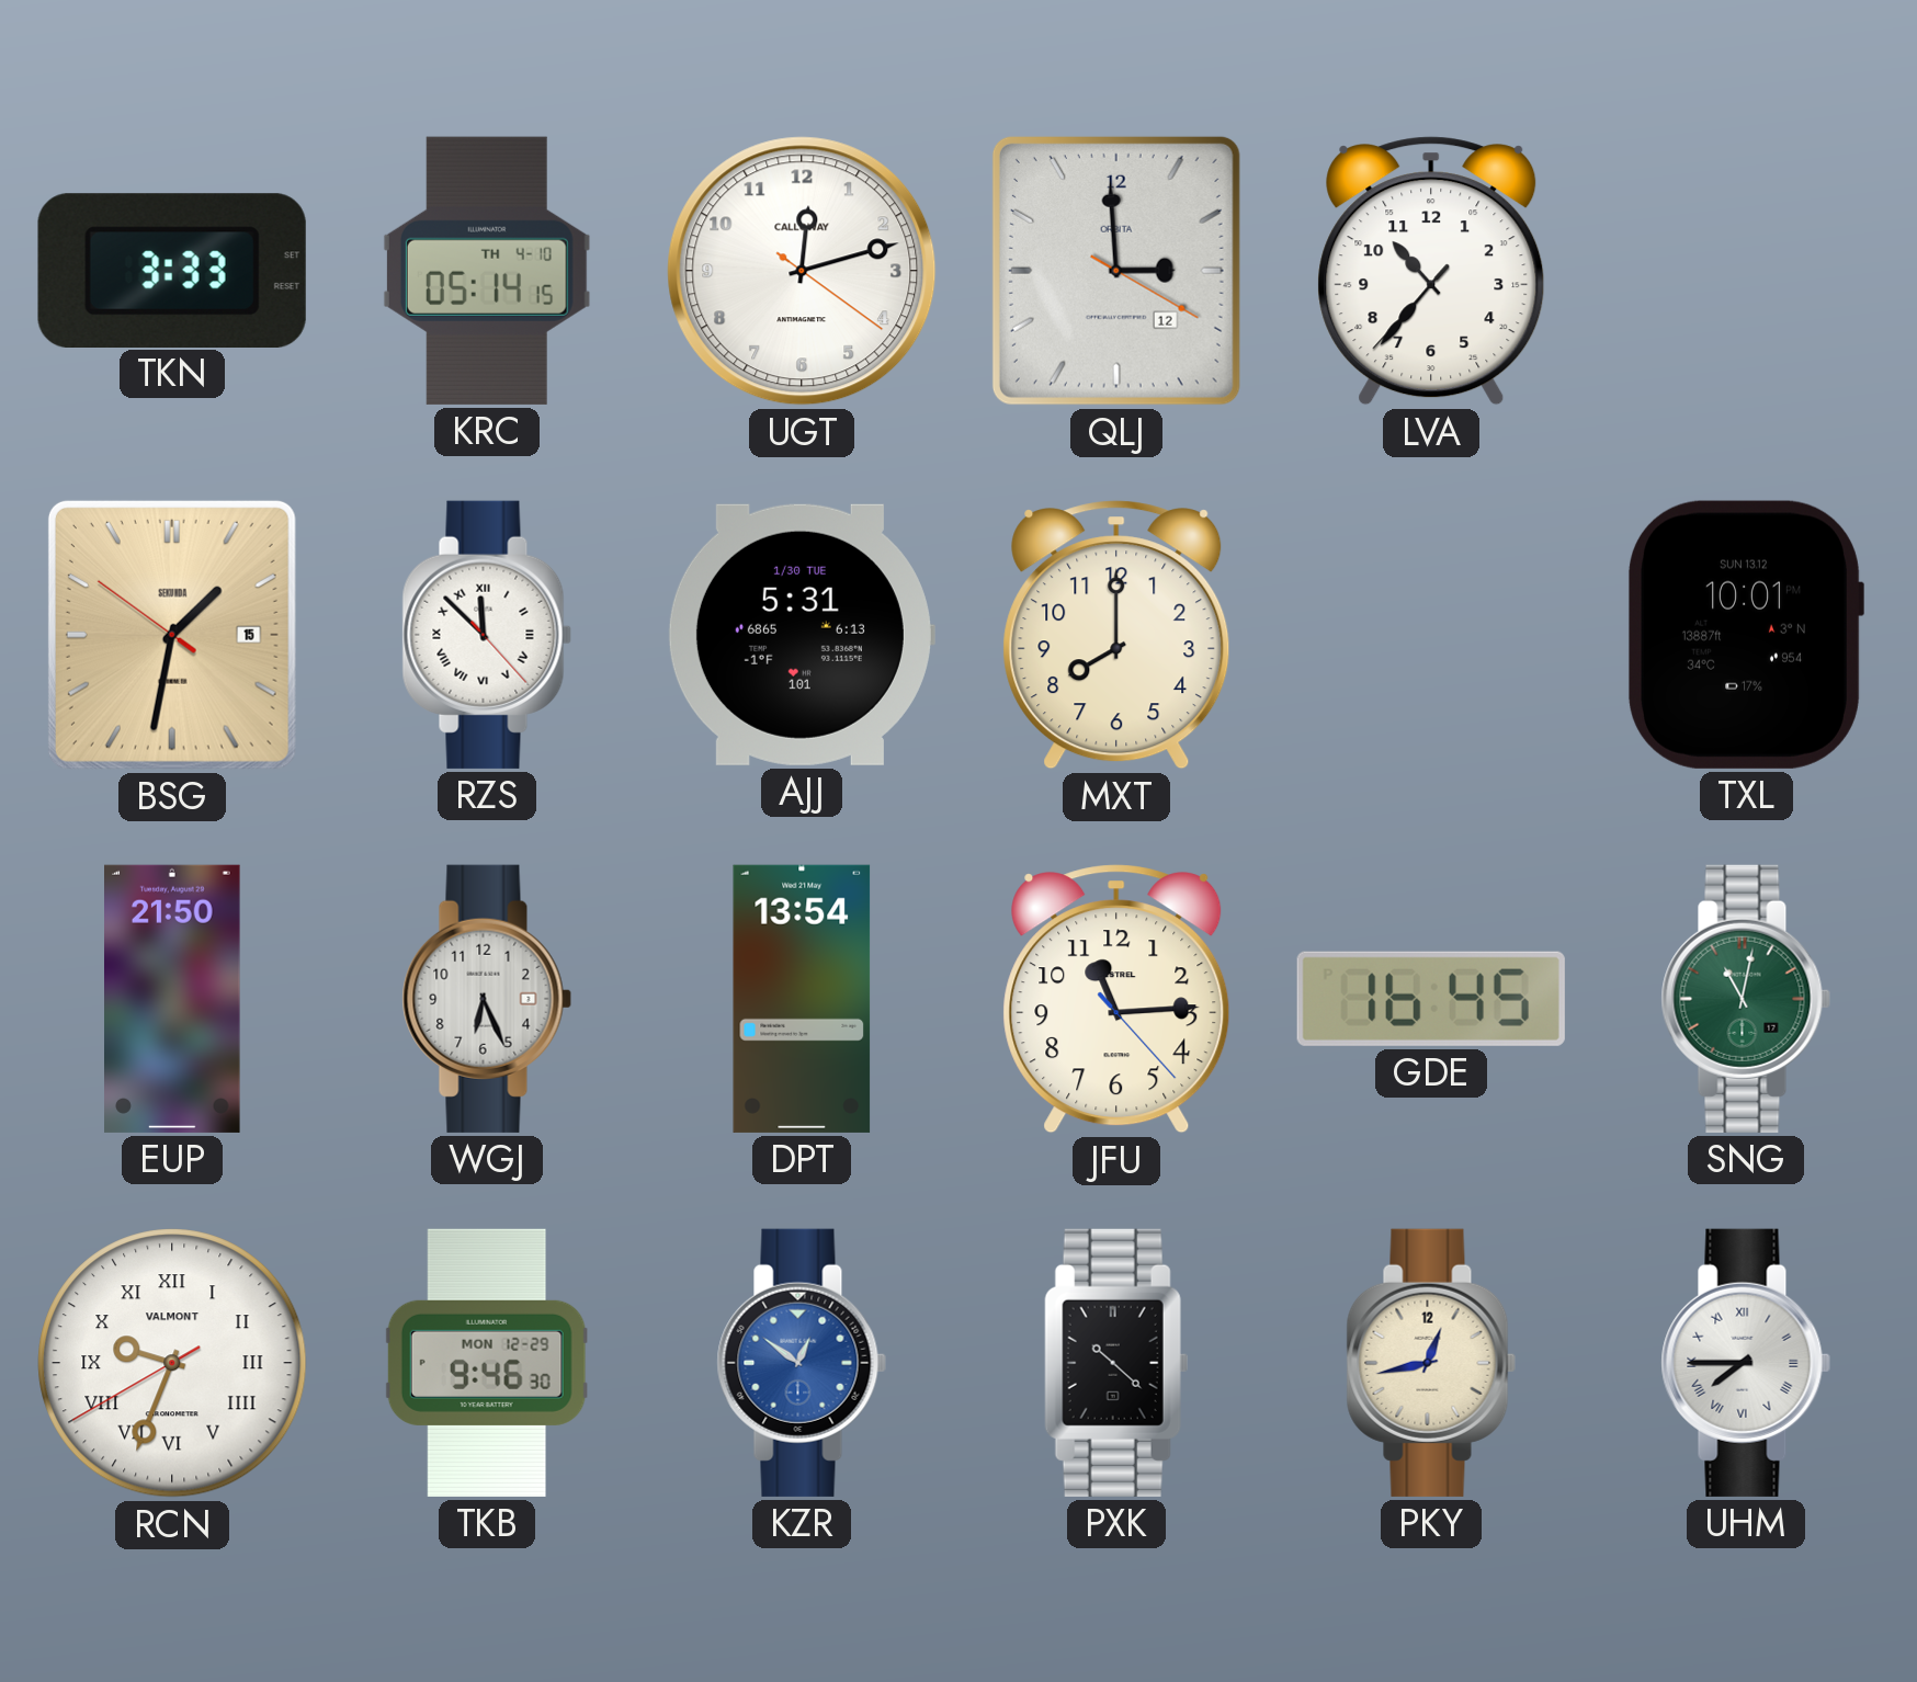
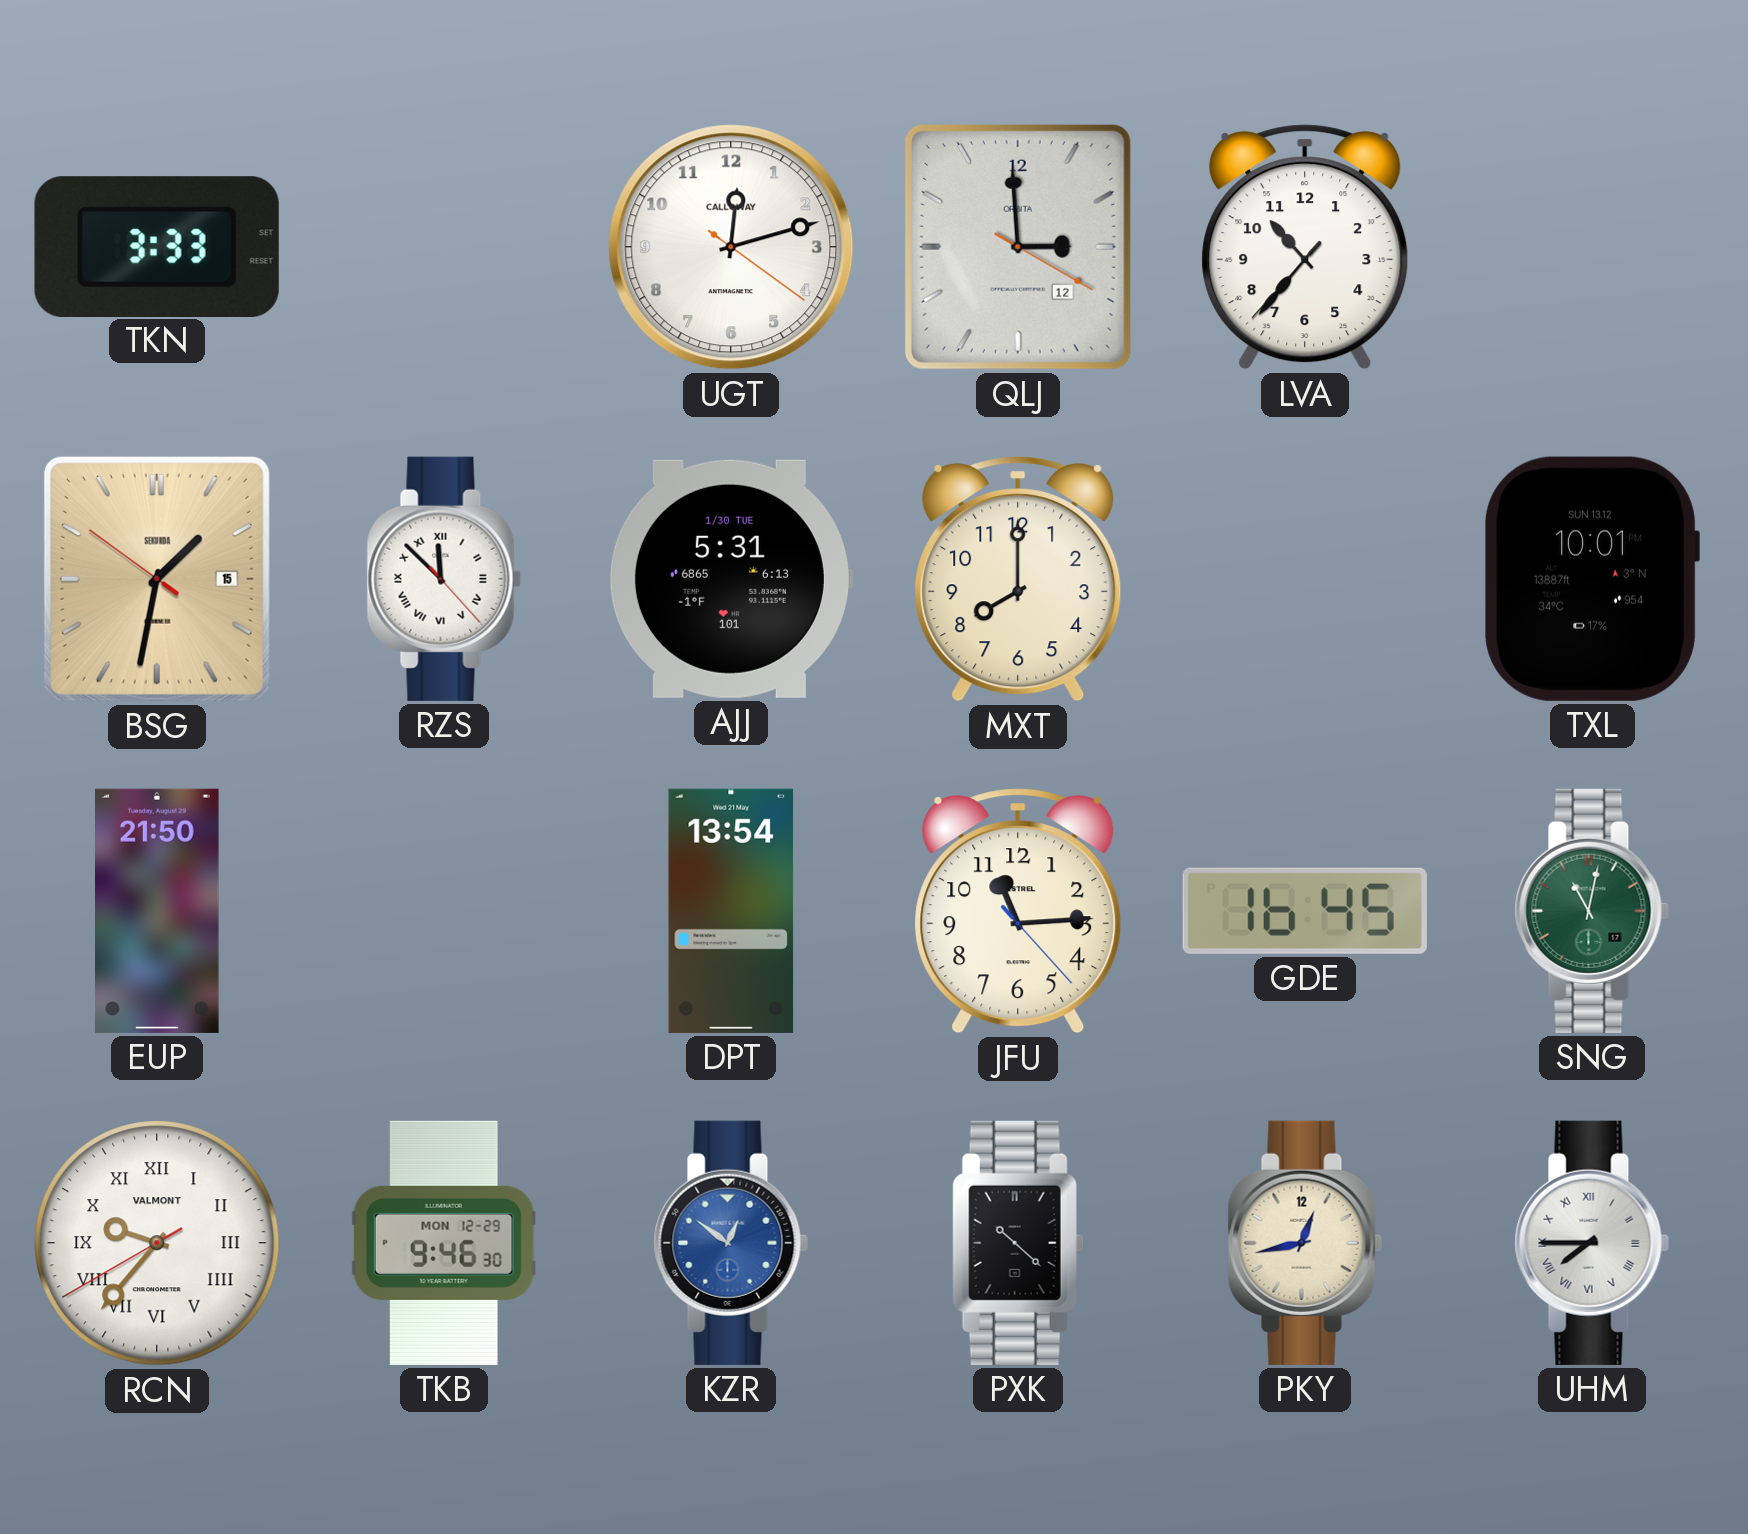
KRC: 05:14 -> none (487, 271)
WGJ: 6:26 -> none (487, 999)
RCN: 9:33 -> 9:36 (157, 1243)
